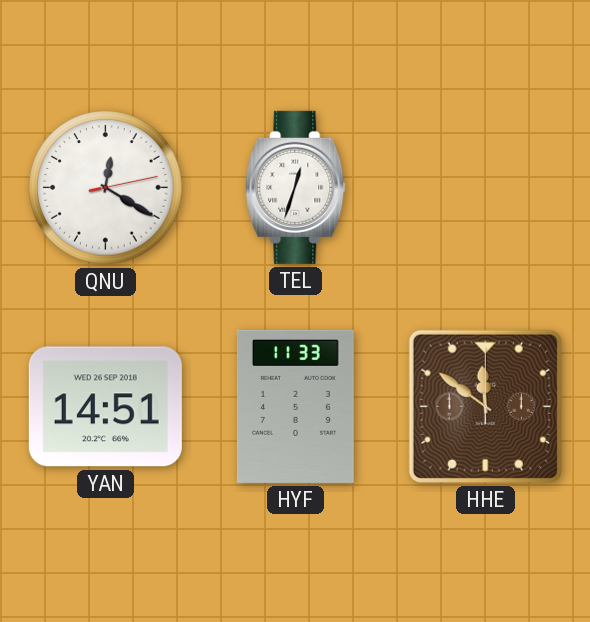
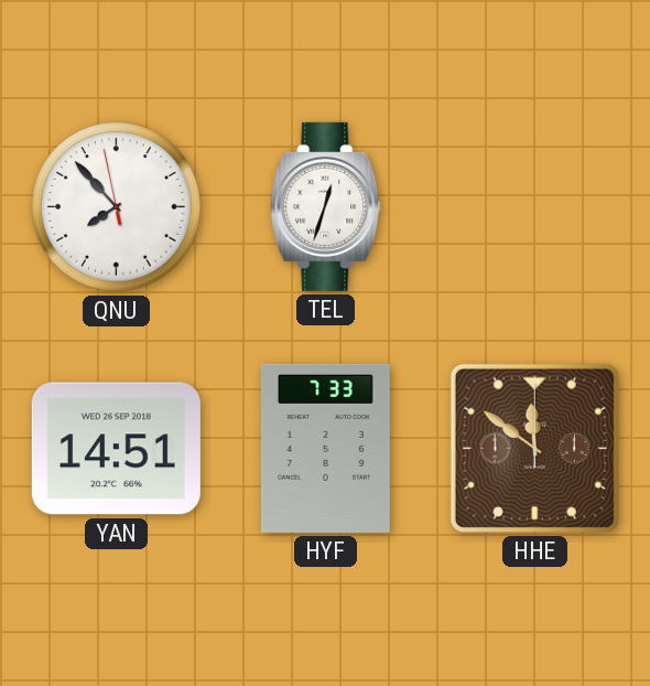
QNU: 12:20 -> 7:52 (117, 207)
HYF: 11:33 -> 7:33 (325, 448)
